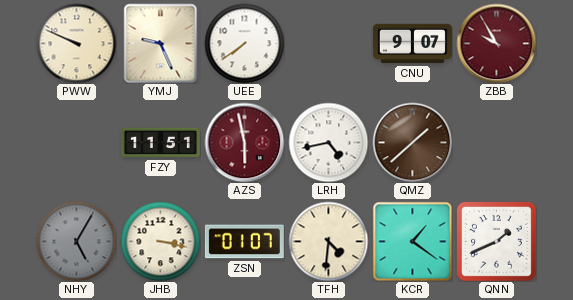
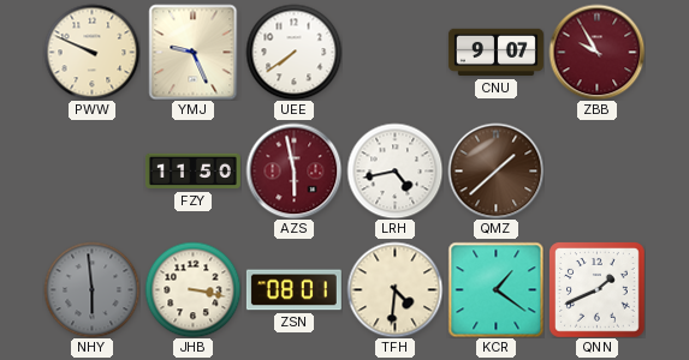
FZY: 11:51 -> 11:50 (192, 172)
NHY: 5:05 -> 5:59 (91, 289)
ZSN: 01:07 -> 08:01 (293, 290)
